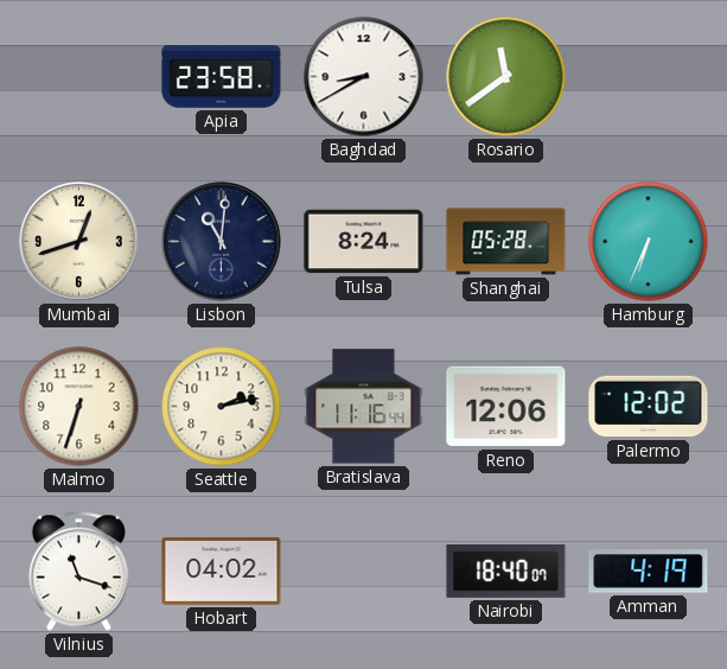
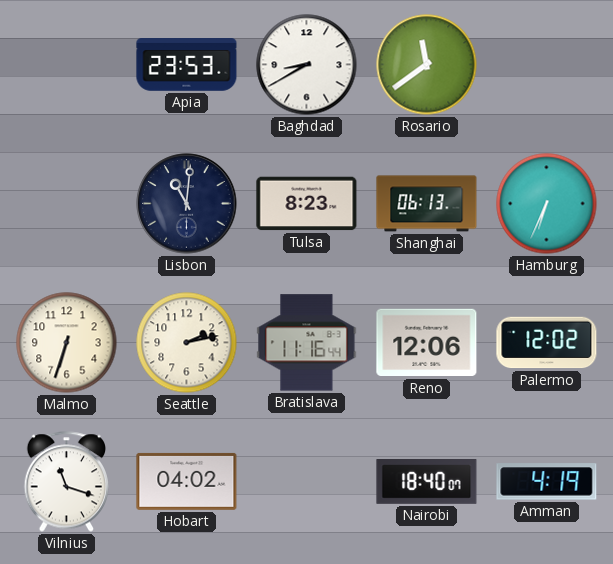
Apia: 23:58 -> 23:53 (187, 65)
Mumbai: 12:42 -> none (79, 242)
Tulsa: 8:24 -> 8:23 (307, 204)
Shanghai: 05:28 -> 06:13 (427, 204)
